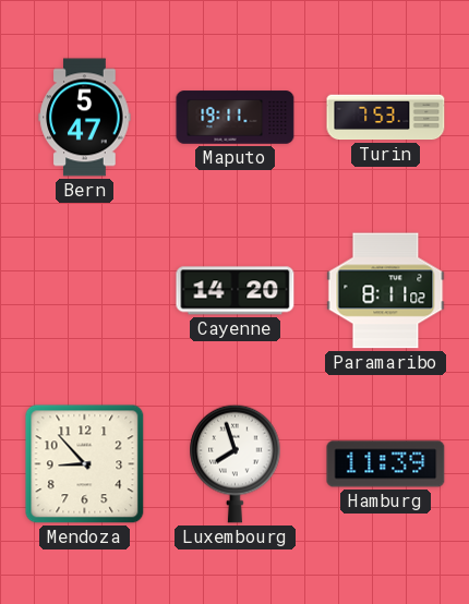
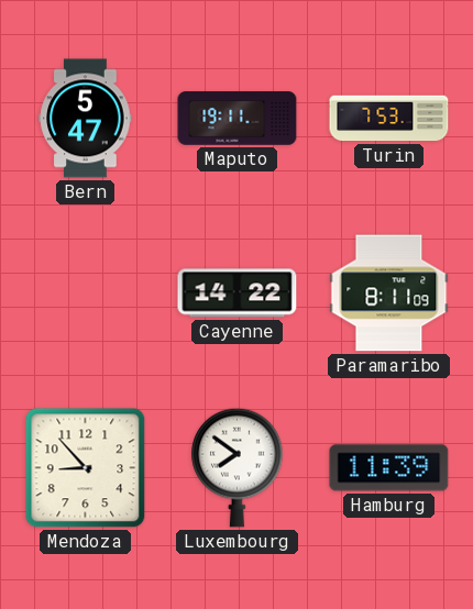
Cayenne: 14:20 -> 14:22 (238, 294)
Paramaribo: 8:11:02 -> 8:11:09 (389, 294)
Luxembourg: 7:57 -> 7:51 (238, 467)
